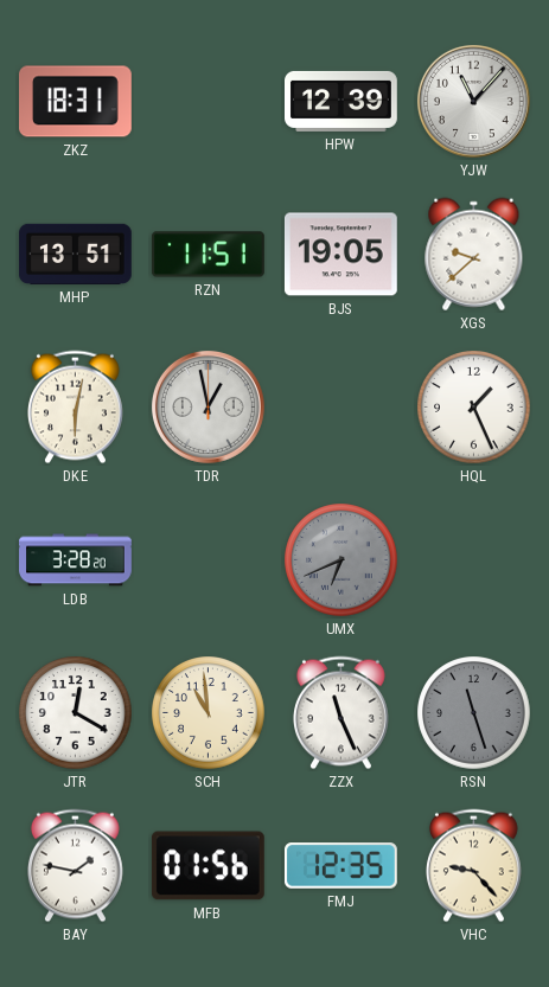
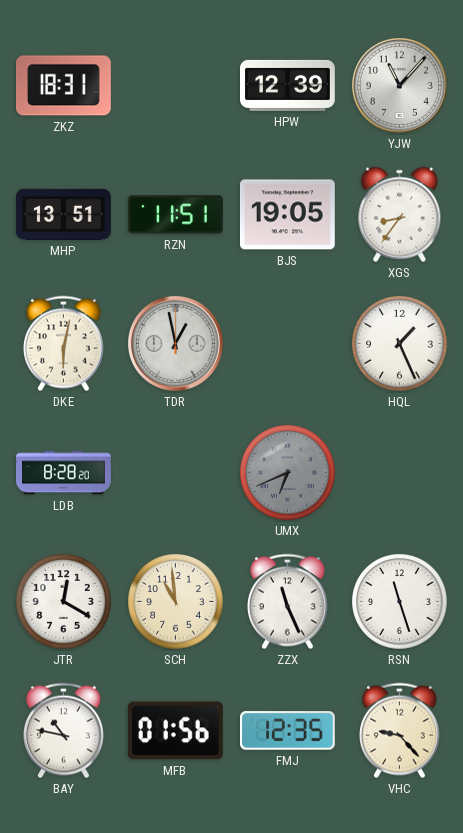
XGS: 9:38 -> 8:36 (400, 215)
LDB: 3:28 -> 8:28 (64, 473)
RSN dial: grey -> white (400, 602)
BAY: 1:47 -> 10:47 (63, 731)
